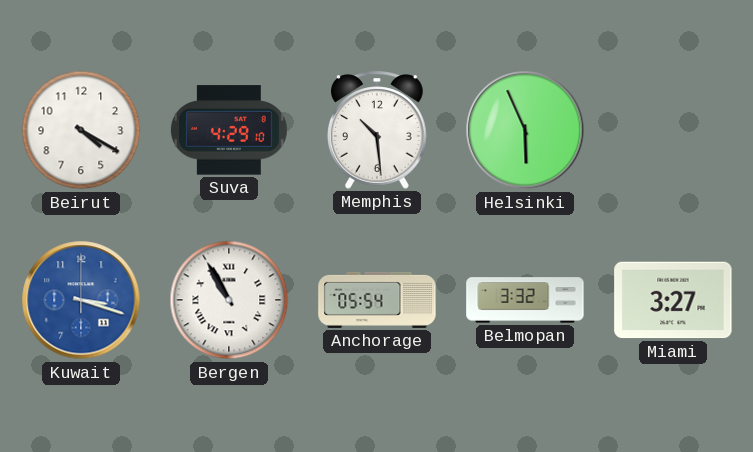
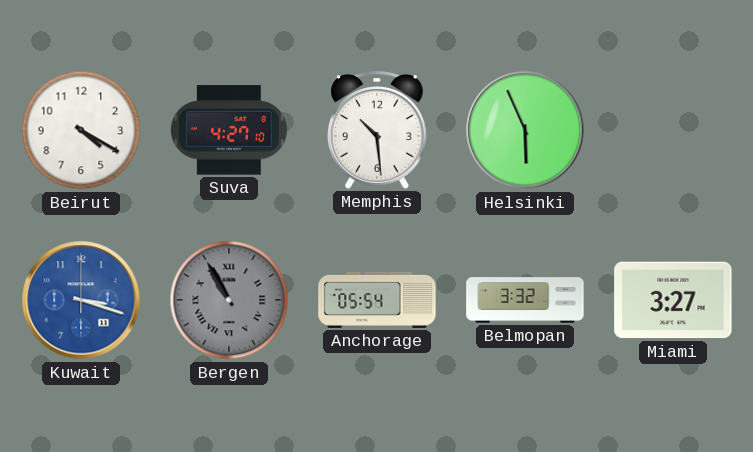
Suva: 4:29 -> 4:27 (229, 130)
Bergen dial: white -> grey (229, 300)
